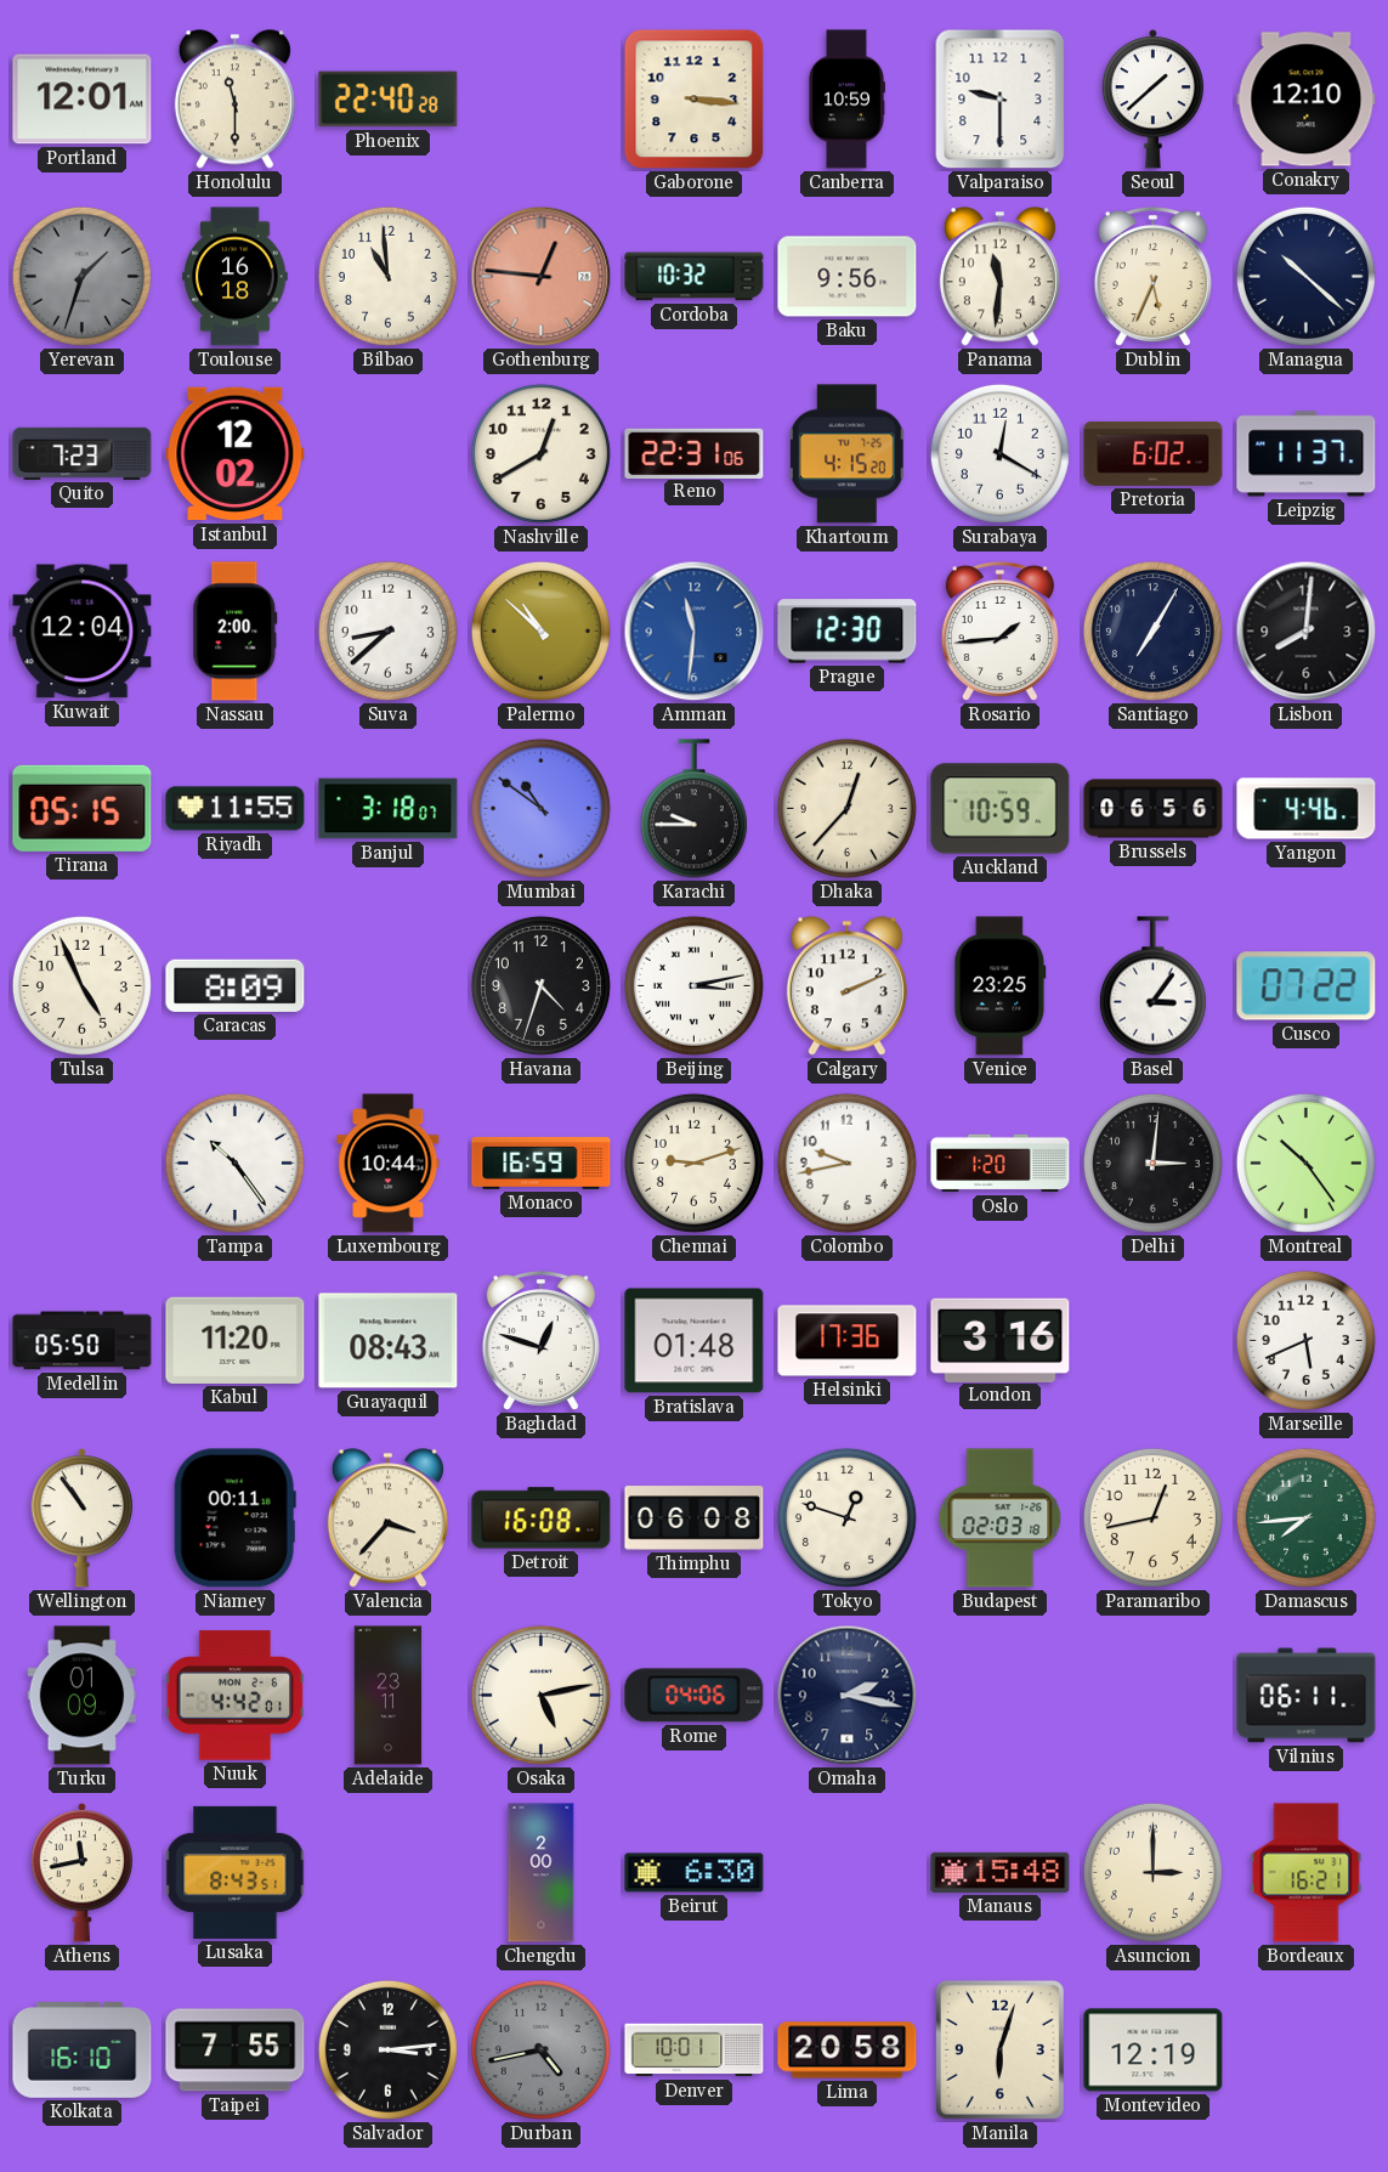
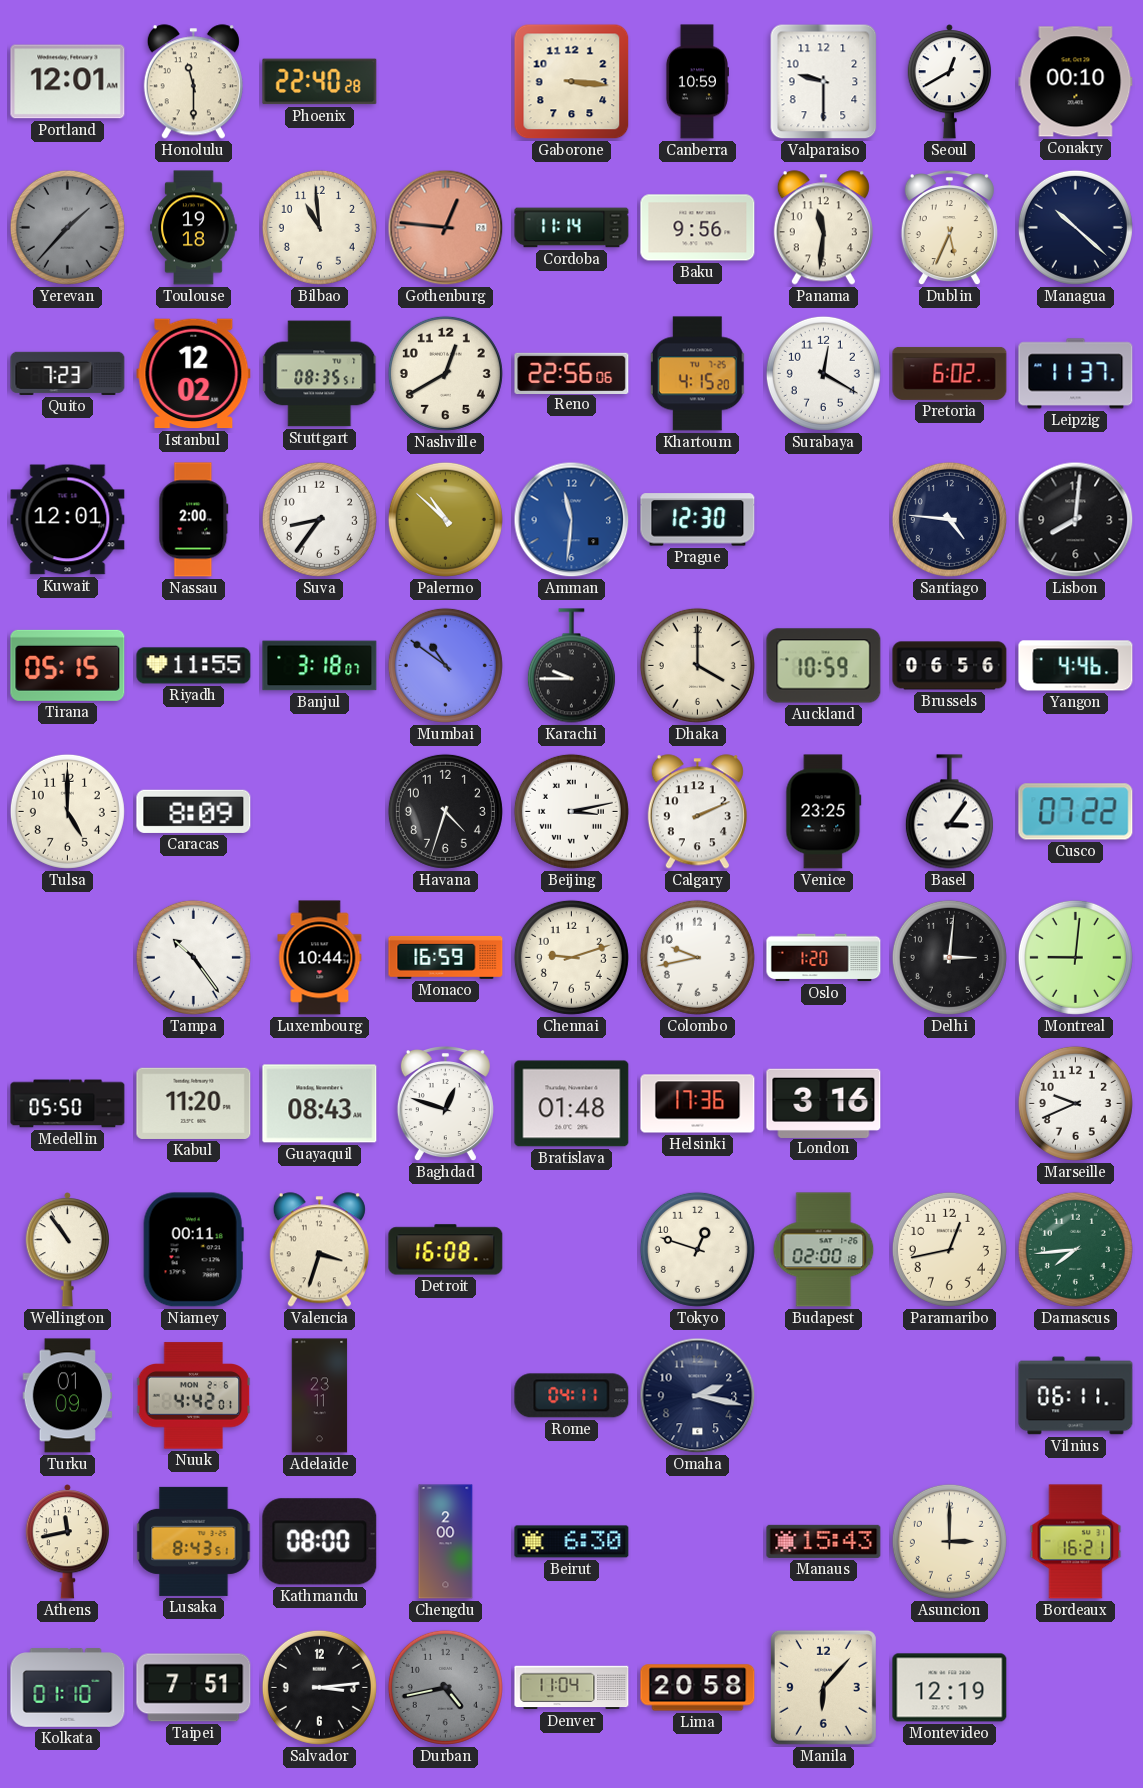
Seoul: 1:38 -> 12:40 (949, 82)
Conakry: 12:10 -> 00:10 (1076, 82)
Yerevan: 1:33 -> 1:37 (67, 227)
Toulouse: 16:18 -> 19:18 (194, 228)
Cordoba: 10:32 -> 11:14 (572, 228)
Stuttgart: none -> 08:35 (320, 374)
Reno: 22:31 -> 22:56 (572, 373)
Kuwait: 12:04 -> 12:01 (68, 520)
Suva: 8:38 -> 8:36 (319, 519)
Rosario: 1:44 -> none (999, 632)
Santiago: 7:05 -> 4:46 (949, 519)
Dhaka: 12:37 -> 4:00 (697, 665)
Tulsa: 4:56 -> 5:00 (67, 811)
Montreal: 10:24 -> 9:01 (1075, 957)
Marseille: 5:41 -> 9:41 (1075, 1103)
Valencia: 3:37 -> 3:33 (319, 1250)
Thimphu: 06:08 -> none (695, 1518)
Budapest: 02:03 -> 02:00 (824, 1250)
Osaka: 5:13 -> none (540, 1695)
Rome: 04:06 -> 04:11 (572, 1396)
Kathmandu: none -> 08:00 (320, 1542)
Manaus: 15:48 -> 15:43 (824, 1541)
Kolkata: 16:10 -> 01:10 (68, 1688)
Taipei: 7:55 -> 7:51 (194, 1688)
Denver: 10:01 -> 11:04 (572, 1688)
Manila: 6:03 -> 6:07 (823, 1687)
